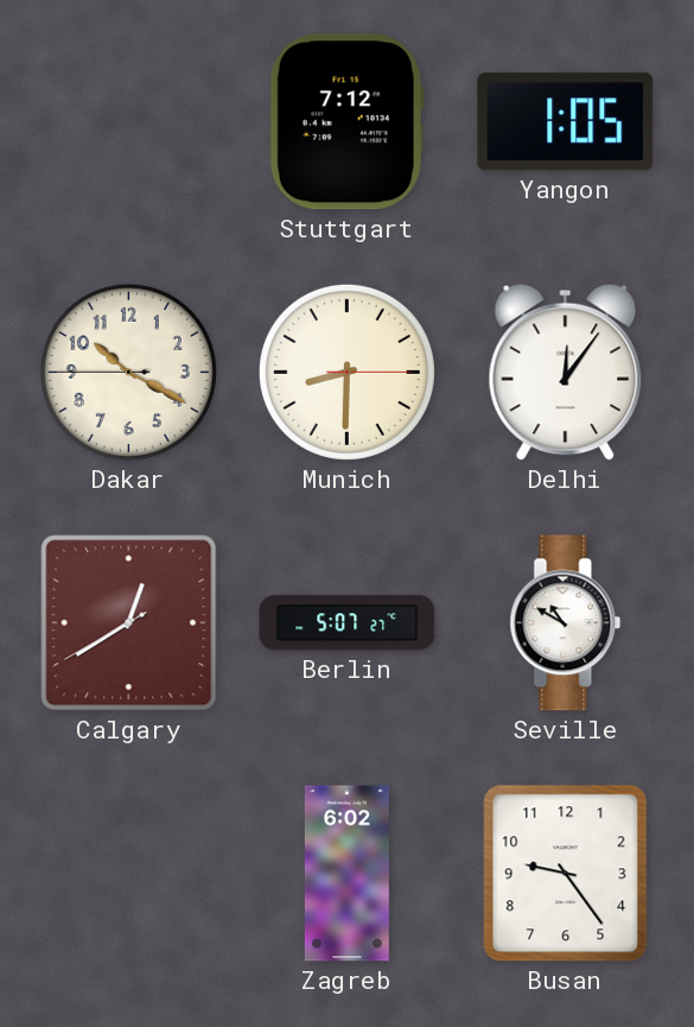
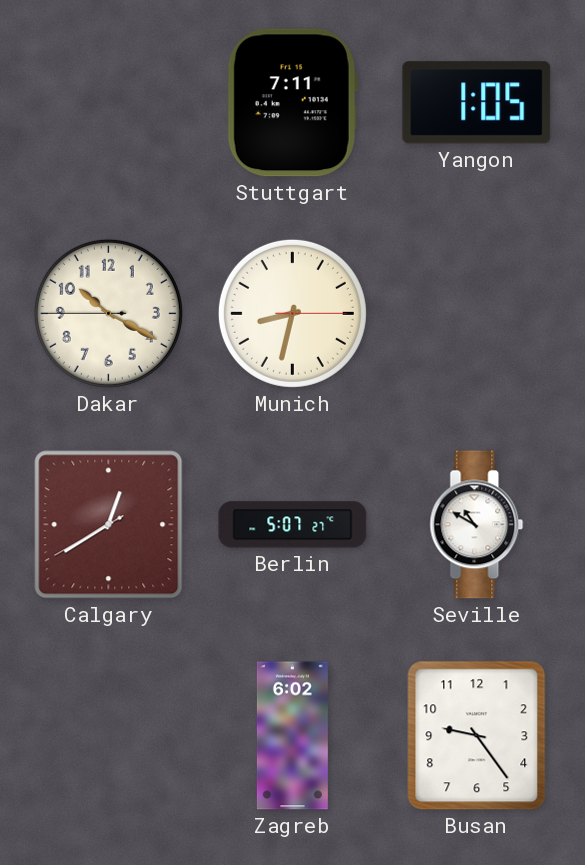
Stuttgart: 7:12 -> 7:11 (292, 103)
Munich: 8:30 -> 8:32 (292, 313)
Delhi: 12:06 -> none (566, 372)
